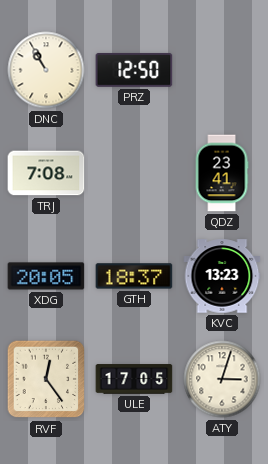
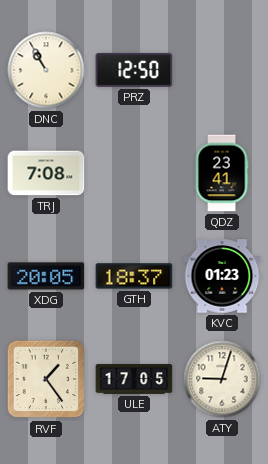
KVC: 13:23 -> 01:23 (222, 276)
RVF: 12:24 -> 1:24 (46, 379)
ATY: 3:03 -> 9:03 (222, 379)
